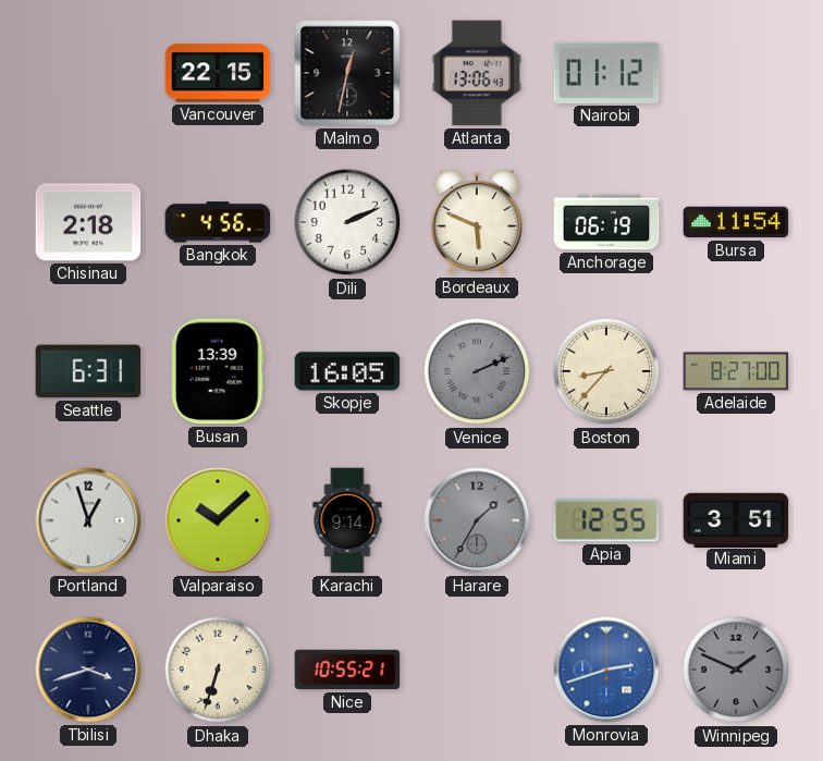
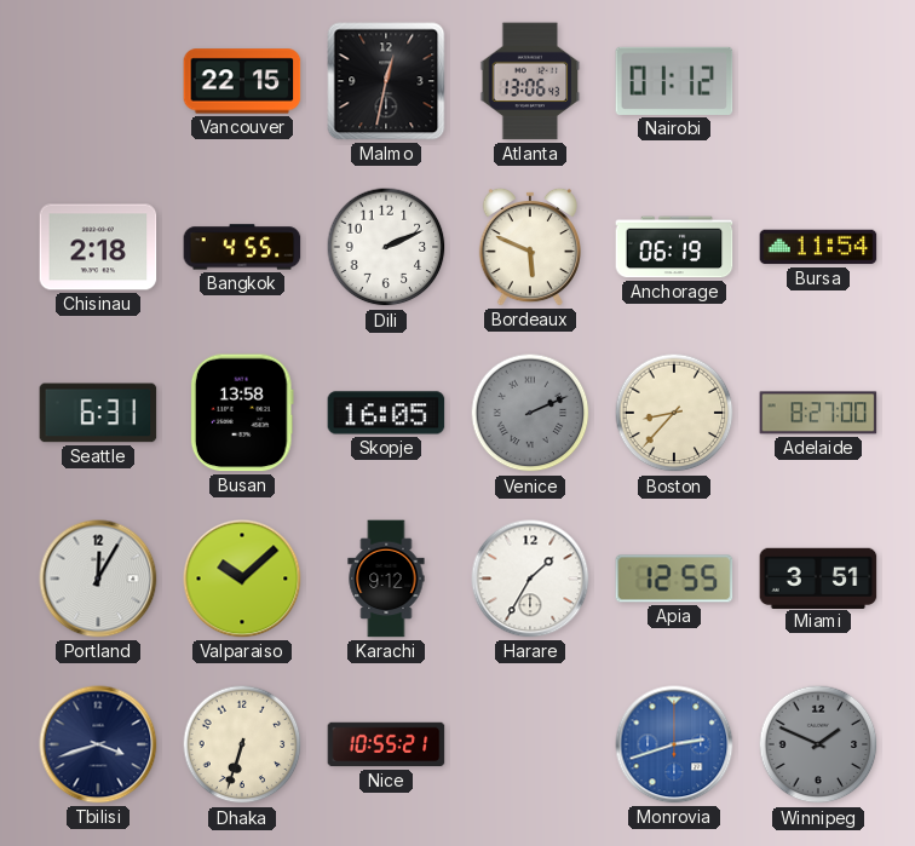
Bangkok: 4:56 -> 4:55 (242, 247)
Busan: 13:39 -> 13:58 (242, 413)
Portland: 12:57 -> 12:05 (98, 579)
Karachi: 9:14 -> 9:12 (386, 579)
Harare dial: grey -> white (530, 579)
